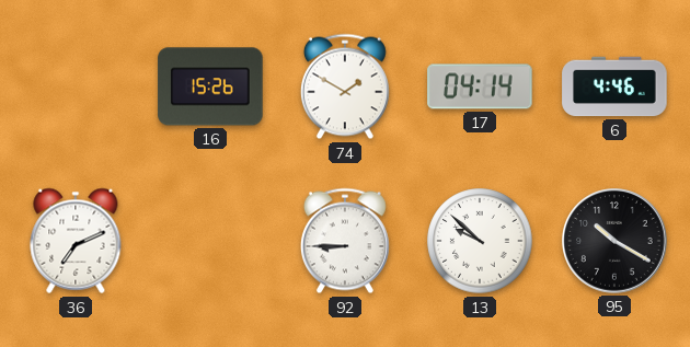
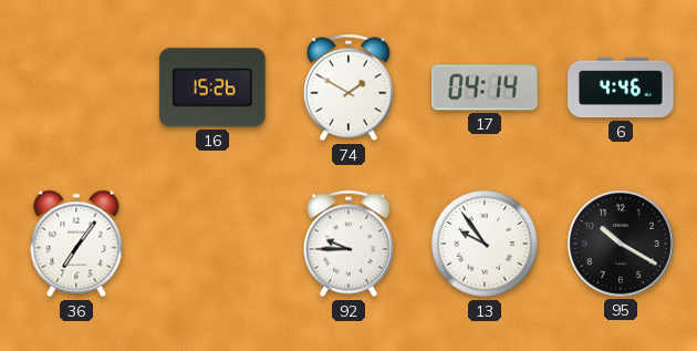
36: 7:11 -> 7:06 (76, 244)
92: 8:45 -> 9:45 (348, 244)
13: 9:52 -> 9:54 (485, 244)
